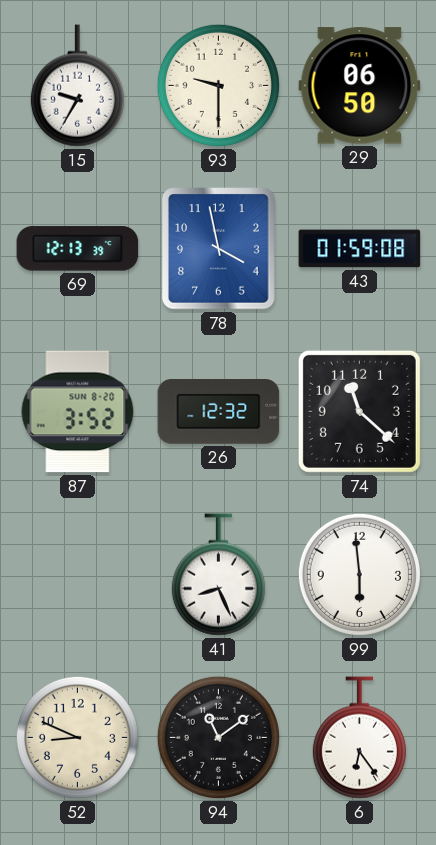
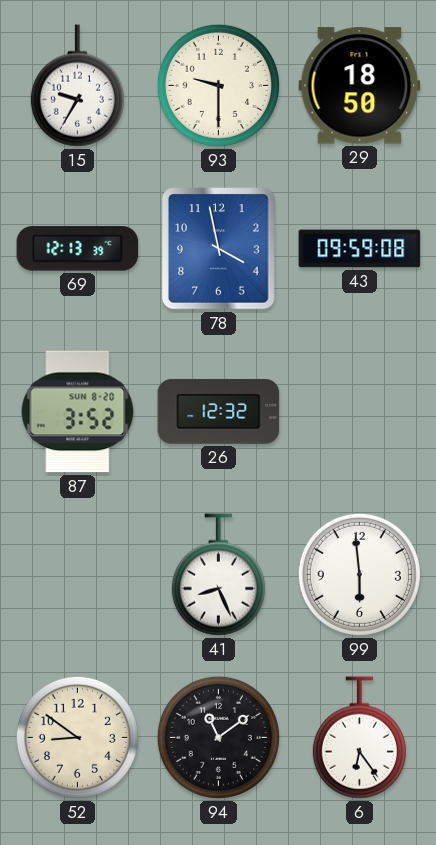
29: 06:50 -> 18:50 (360, 86)
43: 01:59 -> 09:59 (360, 249)
74: 11:22 -> none (359, 411)
52: 8:49 -> 8:51 (77, 737)
